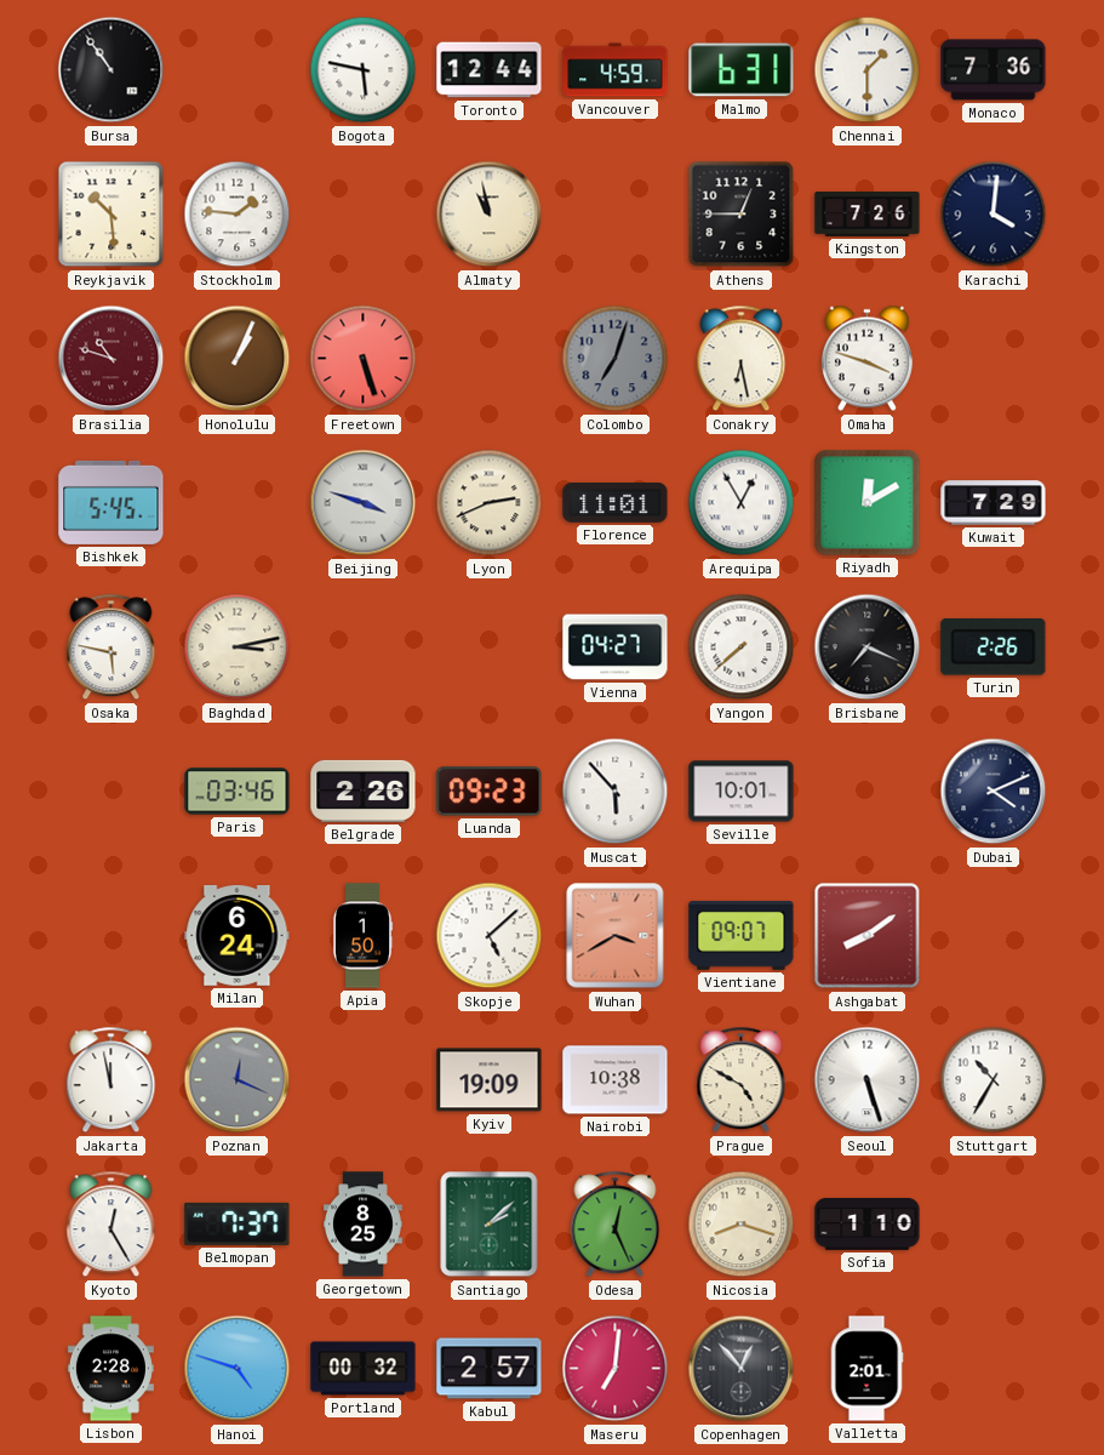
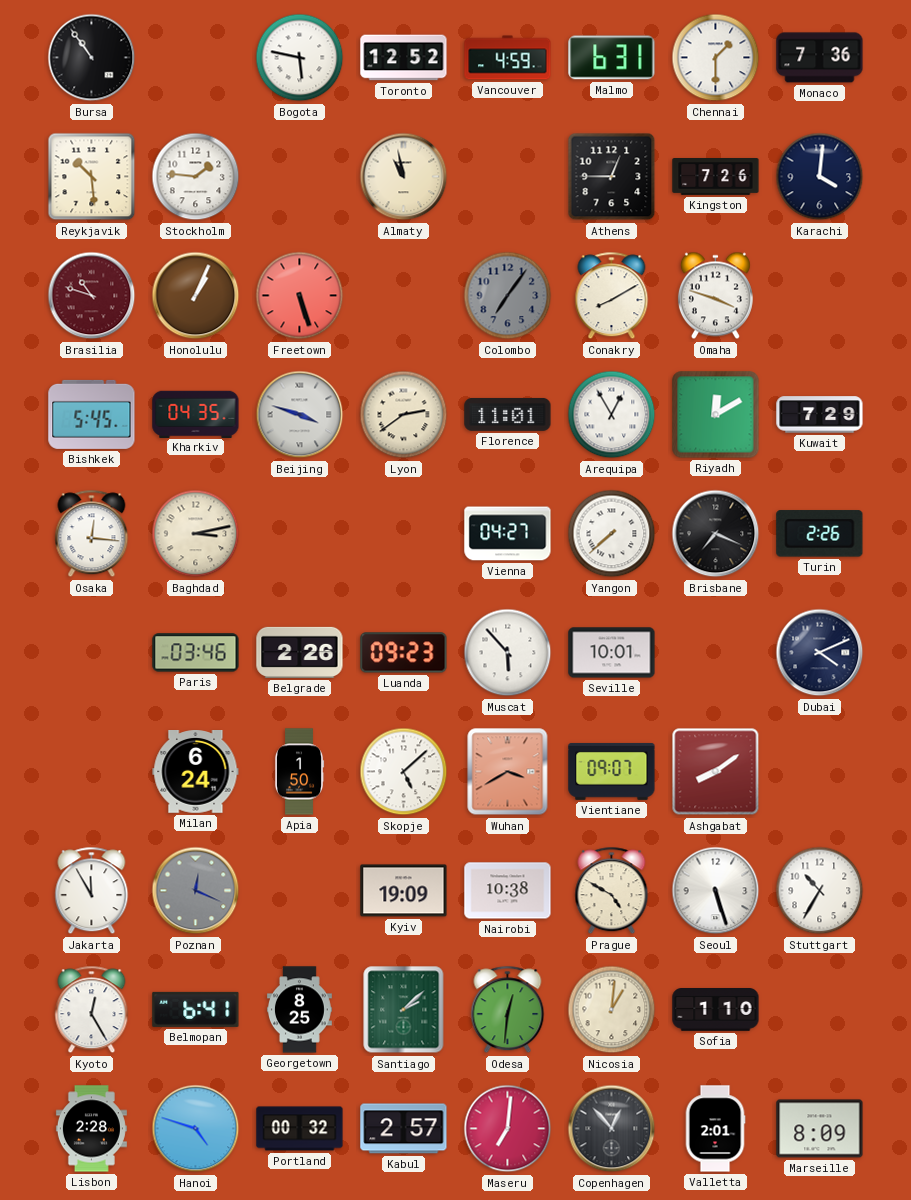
Toronto: 12:44 -> 12:52 (404, 58)
Colombo: 7:03 -> 7:06 (508, 296)
Conakry: 6:28 -> 8:10 (612, 296)
Kharkiv: none -> 04:35 (196, 414)
Lyon: 2:41 -> 2:39 (404, 415)
Osaka: 5:47 -> 12:16 (92, 534)
Jakarta: 11:58 -> 11:55 (92, 891)
Belmopan: 7:37 -> 6:41 (196, 1009)
Odesa: 12:26 -> 12:31 (508, 1010)
Nicosia: 8:18 -> 1:01 (612, 1010)
Marseille: none -> 8:09 (820, 1129)
